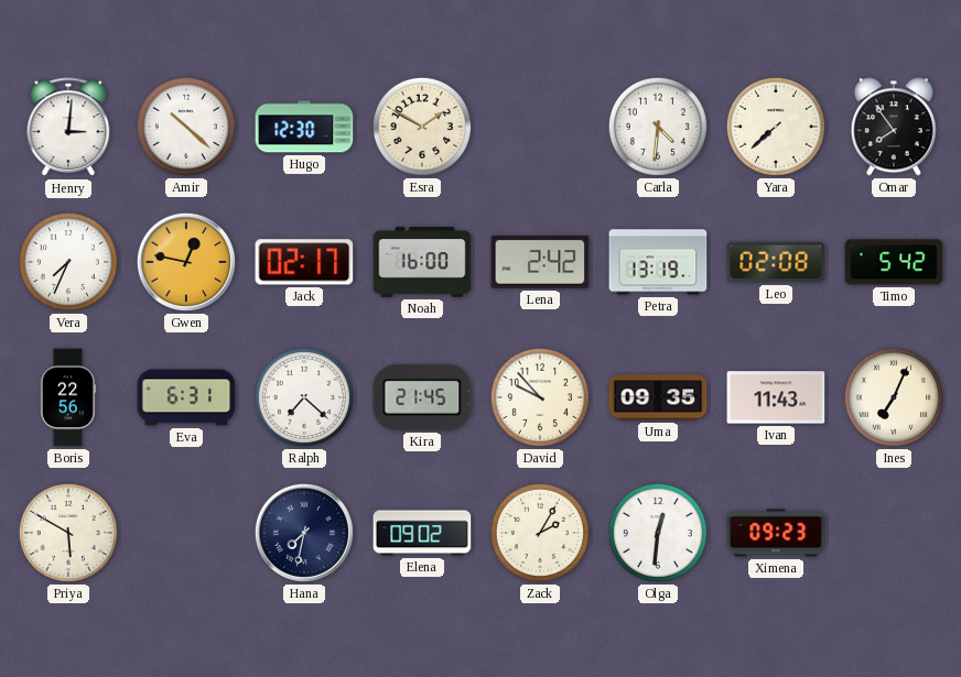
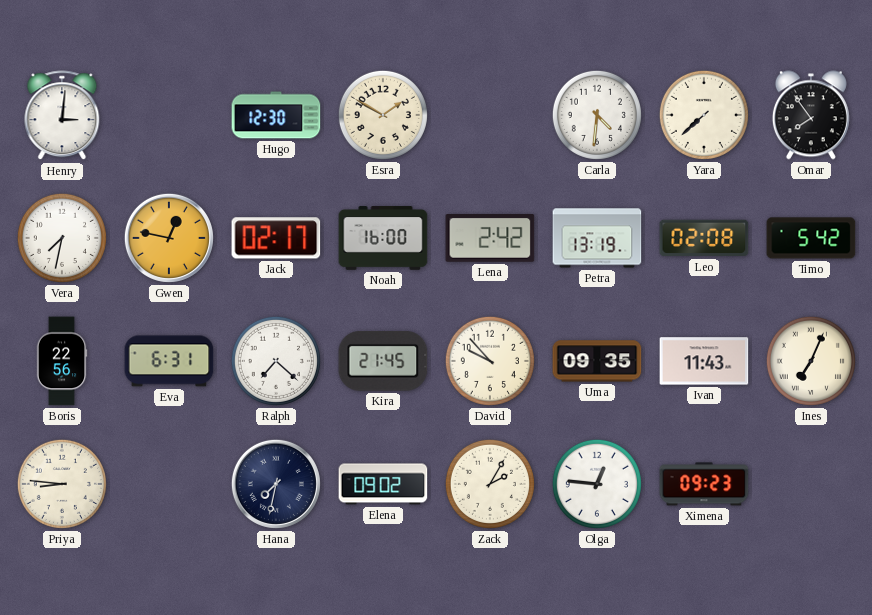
Amir: 10:22 -> none (186, 127)
Vera: 7:34 -> 7:32 (62, 238)
Priya: 5:50 -> 8:46 (62, 484)
Olga: 12:31 -> 12:46 (597, 484)
